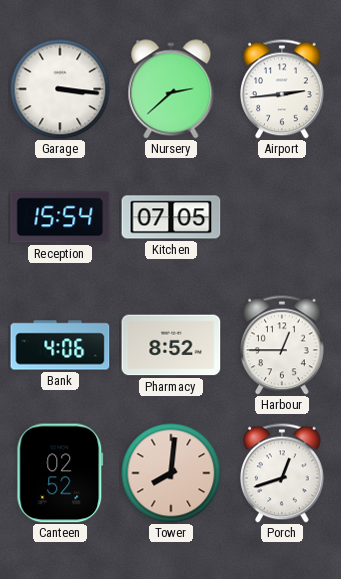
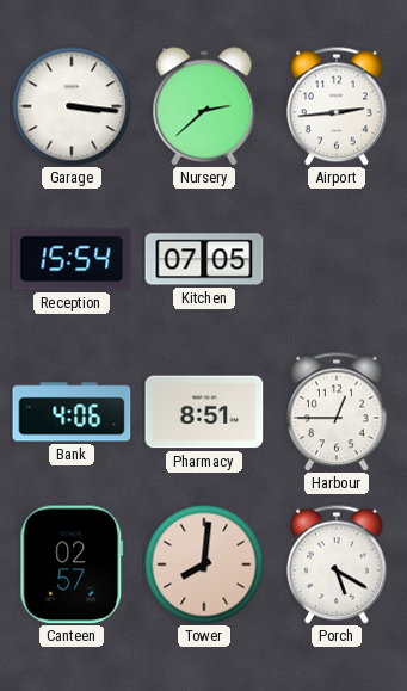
Pharmacy: 8:52 -> 8:51 (204, 412)
Canteen: 02:52 -> 02:57 (72, 564)
Porch: 12:42 -> 5:20 (338, 564)
